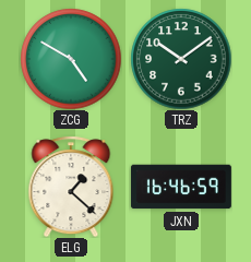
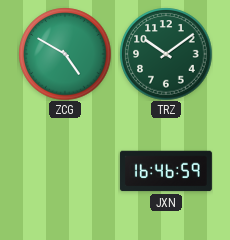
ELG: 1:22 -> none (71, 187)
